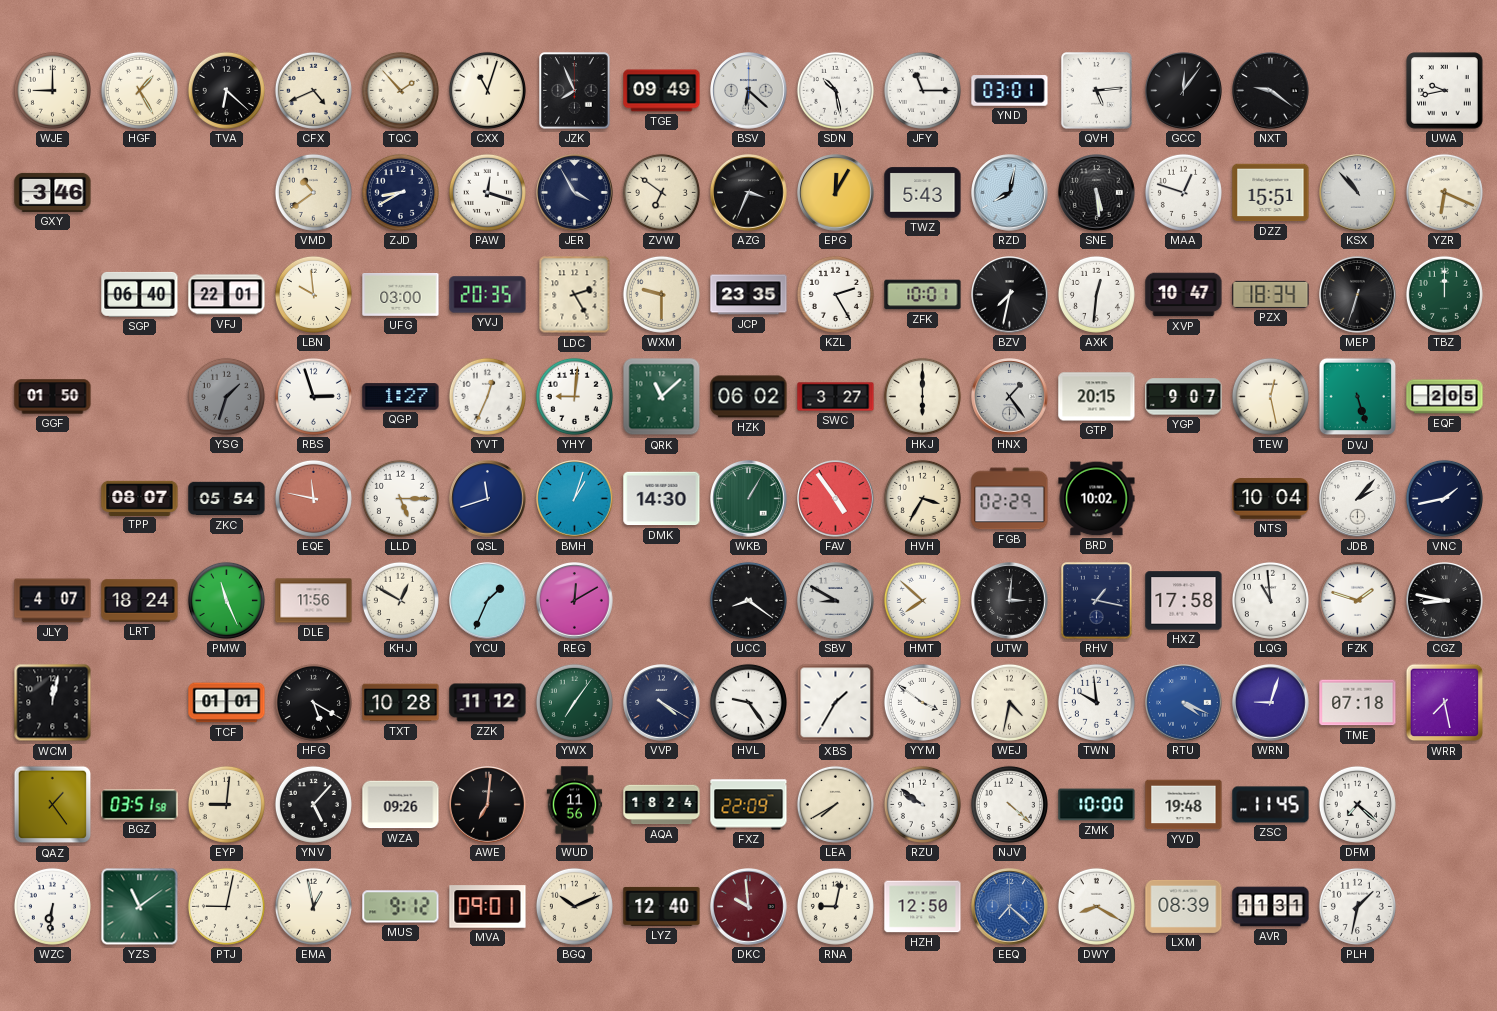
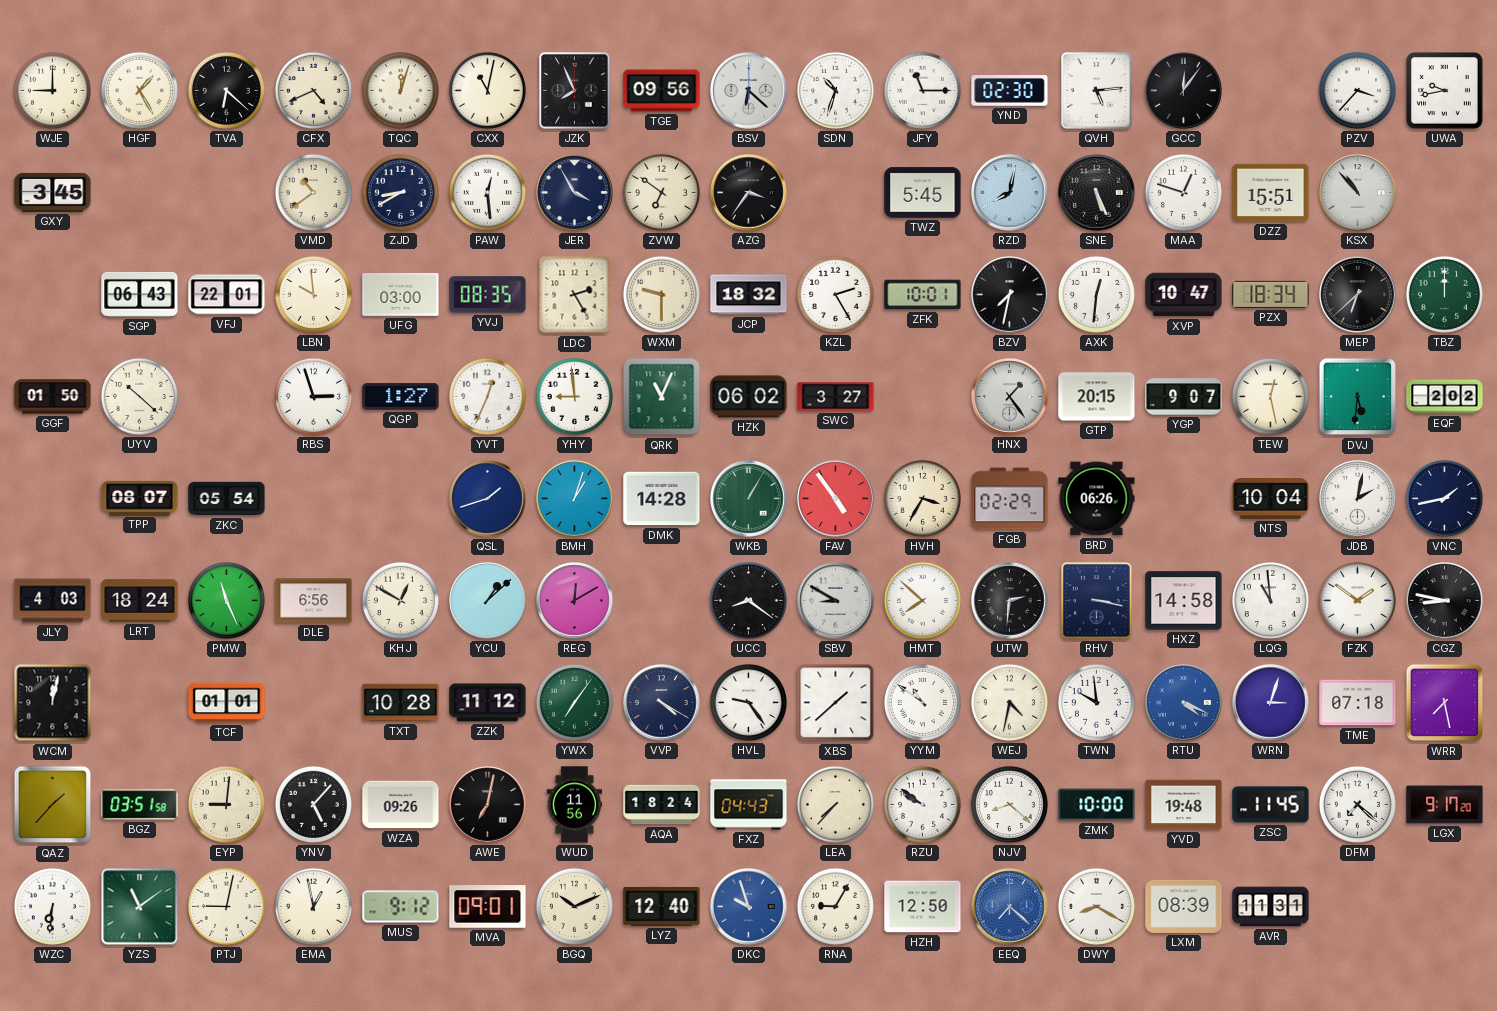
TQC: 1:53 -> 12:03 (400, 90)
CXX: 11:03 -> 11:02 (487, 90)
TGE: 09:49 -> 09:56 (662, 91)
SDN: 10:28 -> 10:33 (835, 90)
YND: 03:01 -> 02:30 (1010, 91)
NXT: 9:21 -> none (1271, 91)
PZV: none -> 3:37 (1357, 90)
GXY: 3:46 -> 3:45 (53, 192)
PAW: 12:18 -> 12:29 (487, 192)
AZG: 3:34 -> 3:36 (749, 193)
EPG: 12:05 -> none (836, 193)
TWZ: 5:43 -> 5:45 (923, 193)
SNE: 5:29 -> 5:26 (1097, 193)
YZR: 6:19 -> none (1444, 192)
SGP: 06:40 -> 06:43 (140, 294)
YVJ: 20:35 -> 08:35 (488, 295)
JCP: 23:35 -> 18:32 (749, 295)
MEP: 6:33 -> 6:38 (1358, 295)
UYV: none -> 10:22 (139, 396)
YSG: 1:33 -> none (226, 396)
YHY: 9:01 -> 8:59 (574, 396)
QRK: 11:08 -> 11:04 (662, 397)
HKJ: 6:00 -> none (922, 396)
DVJ: 5:27 -> 5:31 (1358, 397)
EQF: 2:05 -> 2:02 (1445, 397)
EQE: 11:47 -> none (313, 498)
LLD: 5:15 -> none (400, 498)
QSL: 11:42 -> 1:42 (488, 499)
DMK: 14:30 -> 14:28 (662, 499)
BRD: 10:02 -> 06:26 (1097, 499)
JDB: 2:07 -> 2:02 (1358, 499)
JLY: 4:07 -> 4:03 (53, 601)
DLE: 11:56 -> 6:56 (314, 601)
YCU: 1:34 -> 1:08 (488, 601)
UTW: 3:01 -> 2:31 (1010, 601)
RHV: 1:17 -> 3:17 (1097, 601)
HXZ: 17:58 -> 14:58 (1184, 601)
FZK: 1:48 -> 1:51 (1357, 600)
HFG: 5:20 -> none (313, 702)
XBS: 1:35 -> 1:38 (836, 703)
YYM: 3:51 -> 10:51 (922, 702)
WRN: 9:03 -> 3:03 (1271, 703)
QAZ: 1:24 -> 1:37 (53, 805)
AWE: 7:01 -> 7:02 (488, 805)
FXZ: 22:09 -> 04:43 (749, 805)
LEA: 7:40 -> 7:37 (835, 804)
NJV: 4:22 -> 8:22 (1009, 804)
LGX: none -> 9:17 (1445, 805)
DKC: 9:59 -> 9:57 (749, 907)
DKC dial: burgundy -> blue (749, 907)
RNA: 9:02 -> 9:05 (835, 906)
PLH: 1:32 -> none (1357, 906)
